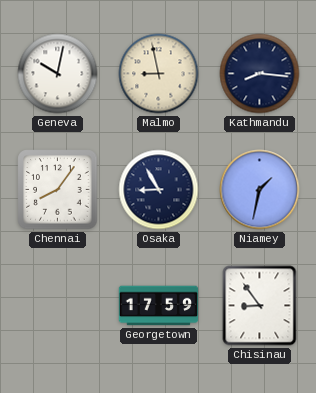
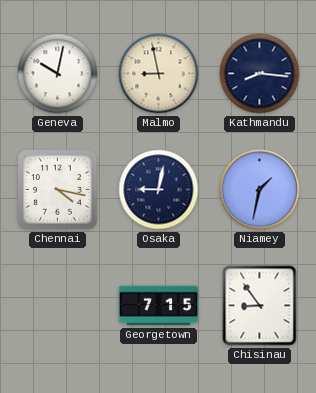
Chennai: 8:06 -> 4:17 (58, 190)
Osaka: 8:55 -> 9:02 (159, 190)
Georgetown: 17:59 -> 7:15 (159, 306)
